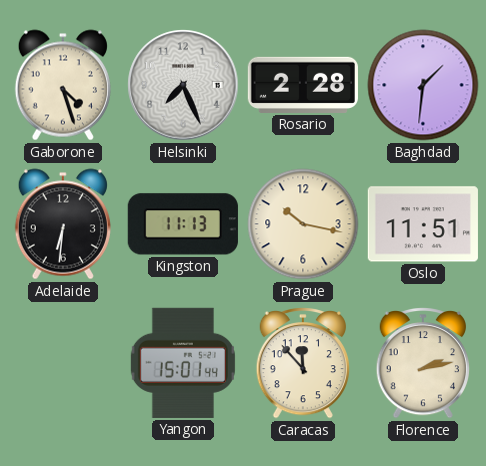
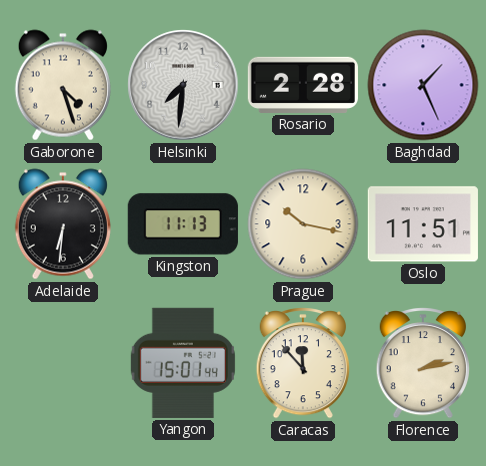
Helsinki: 7:26 -> 7:31 (183, 85)
Baghdad: 1:31 -> 1:26 (423, 85)
